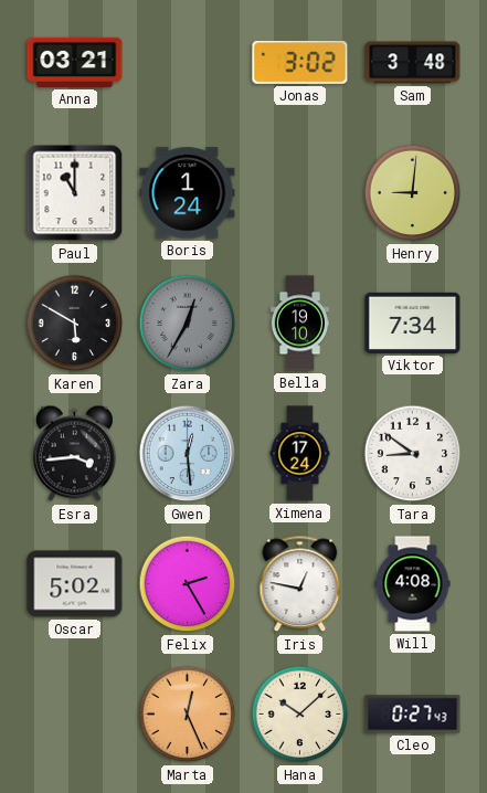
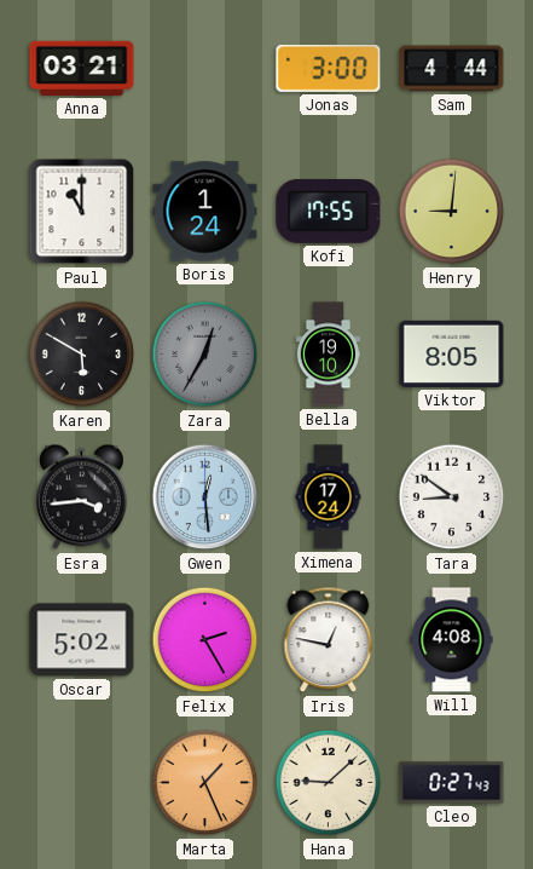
Jonas: 3:02 -> 3:00 (329, 68)
Sam: 3:48 -> 4:44 (452, 69)
Kofi: none -> 17:55 (329, 211)
Viktor: 7:34 -> 8:05 (452, 353)
Marta: 12:26 -> 1:26 (205, 783)
Hana: 10:08 -> 9:08 (329, 783)
